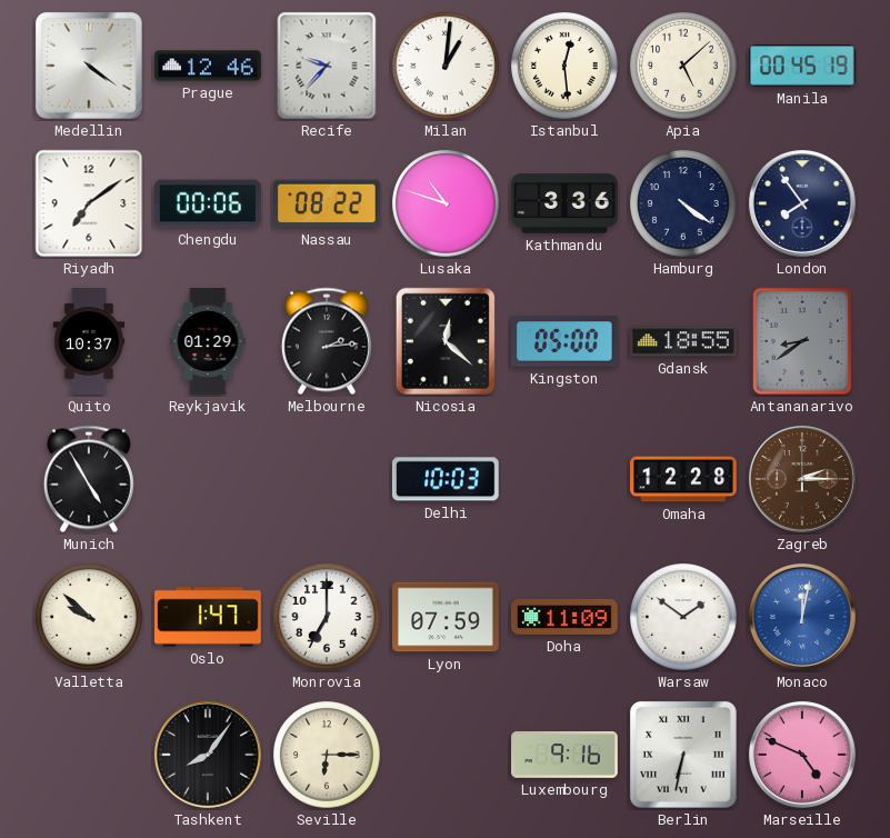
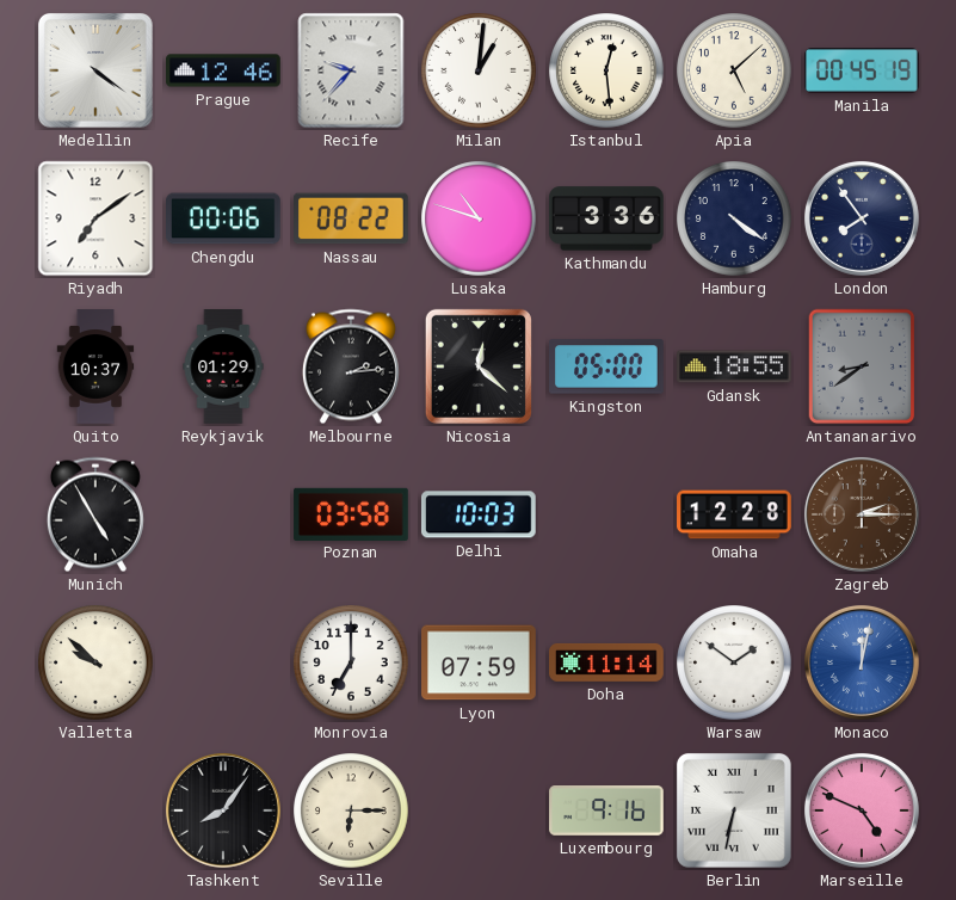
Poznan: none -> 03:58 (351, 513)
Oslo: 1:47 -> none (208, 617)
Doha: 11:09 -> 11:14 (606, 662)
